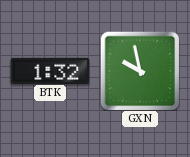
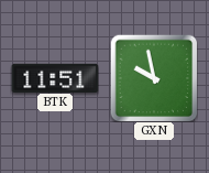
BTK: 1:32 -> 11:51 (55, 77)
